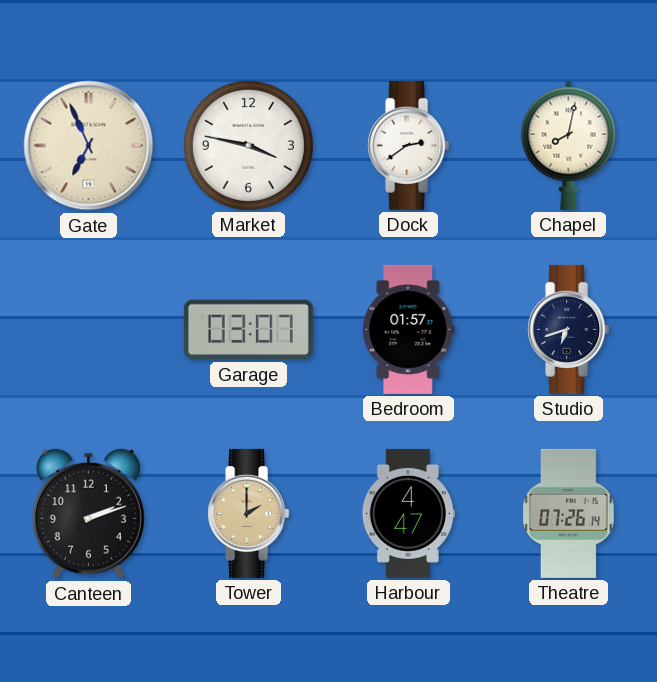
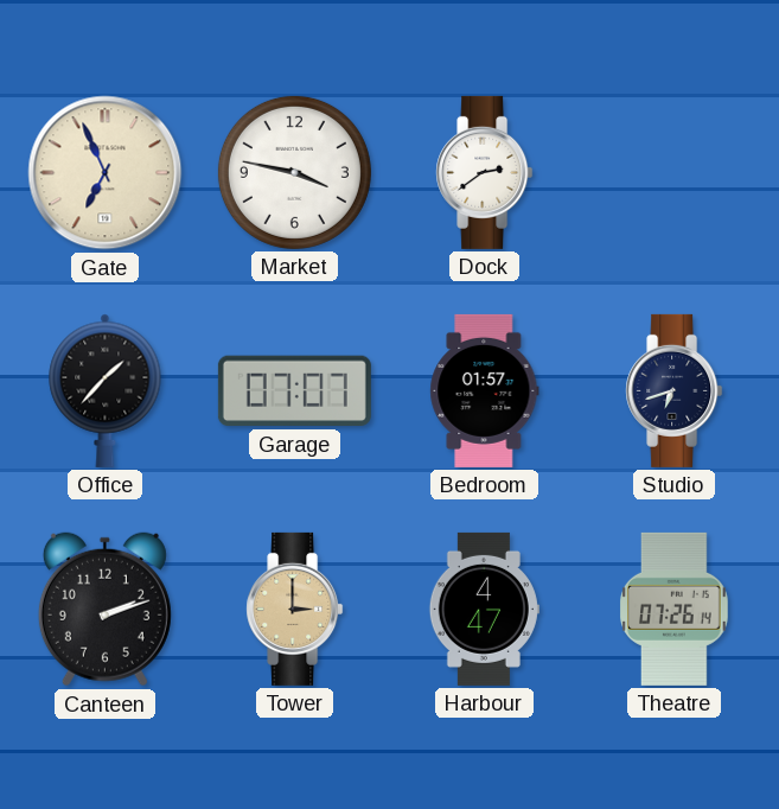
Chapel: 8:02 -> none (569, 145)
Office: none -> 1:37 (106, 390)
Garage: 03:07 -> 07:07 (294, 391)
Tower: 2:00 -> 3:00 (295, 609)
